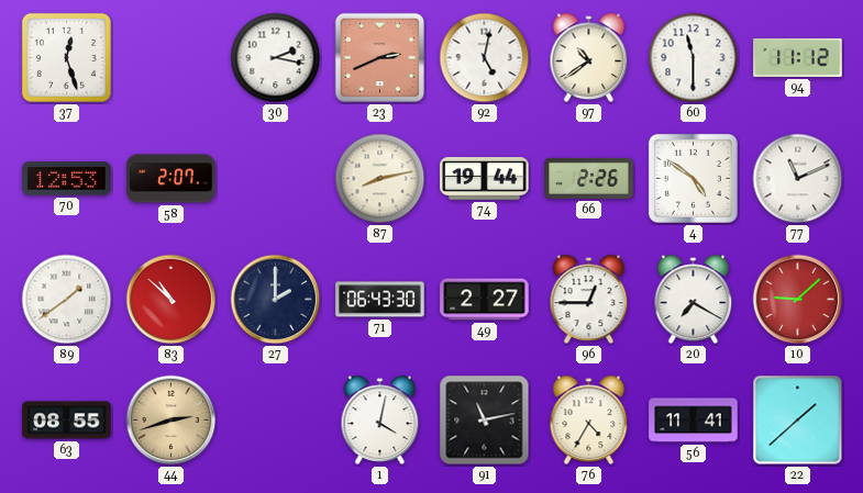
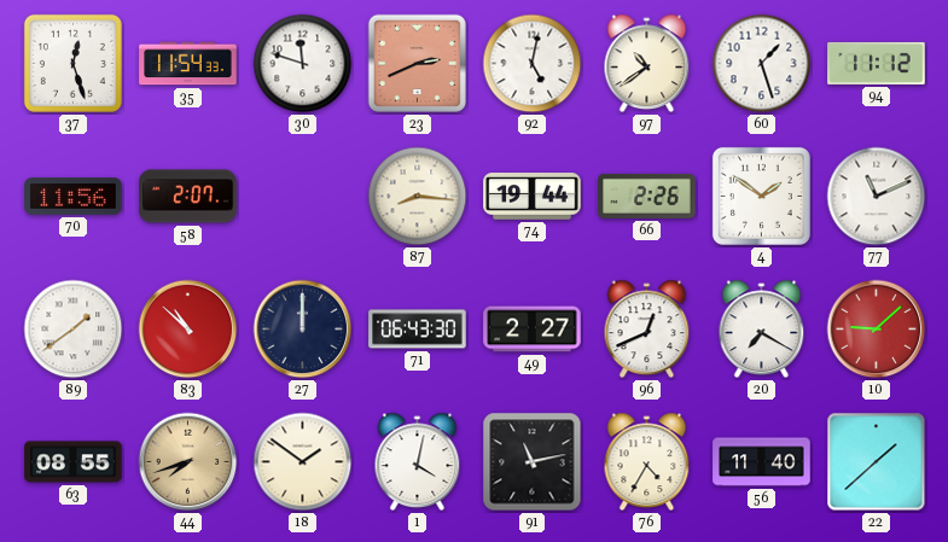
35: none -> 11:54 (188, 64)
30: 2:17 -> 11:48 (303, 64)
60: 11:30 -> 1:27 (762, 64)
70: 12:53 -> 11:56 (74, 197)
87: 8:13 -> 8:16 (418, 197)
4: 4:51 -> 1:51 (761, 196)
27: 2:00 -> 12:00 (303, 330)
96: 12:45 -> 12:41 (647, 330)
44: 2:42 -> 7:42 (188, 462)
18: none -> 1:51 (303, 462)
56: 11:41 -> 11:40 (762, 462)
